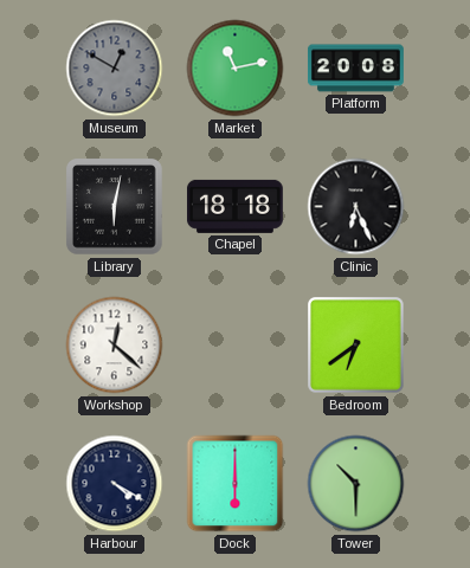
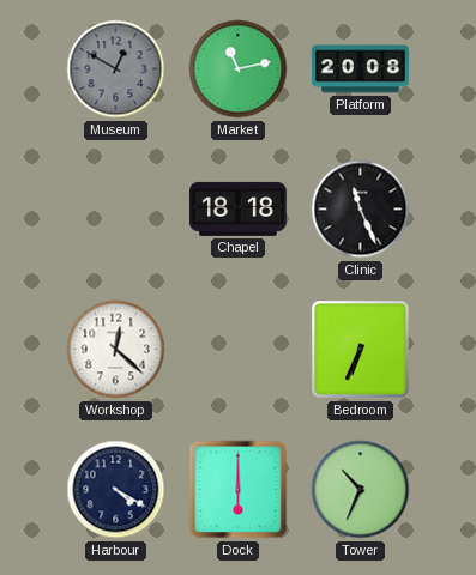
Library: 6:02 -> none (115, 207)
Clinic: 6:26 -> 11:26 (361, 210)
Bedroom: 6:39 -> 6:34 (361, 350)
Tower: 10:30 -> 10:34 (361, 490)
